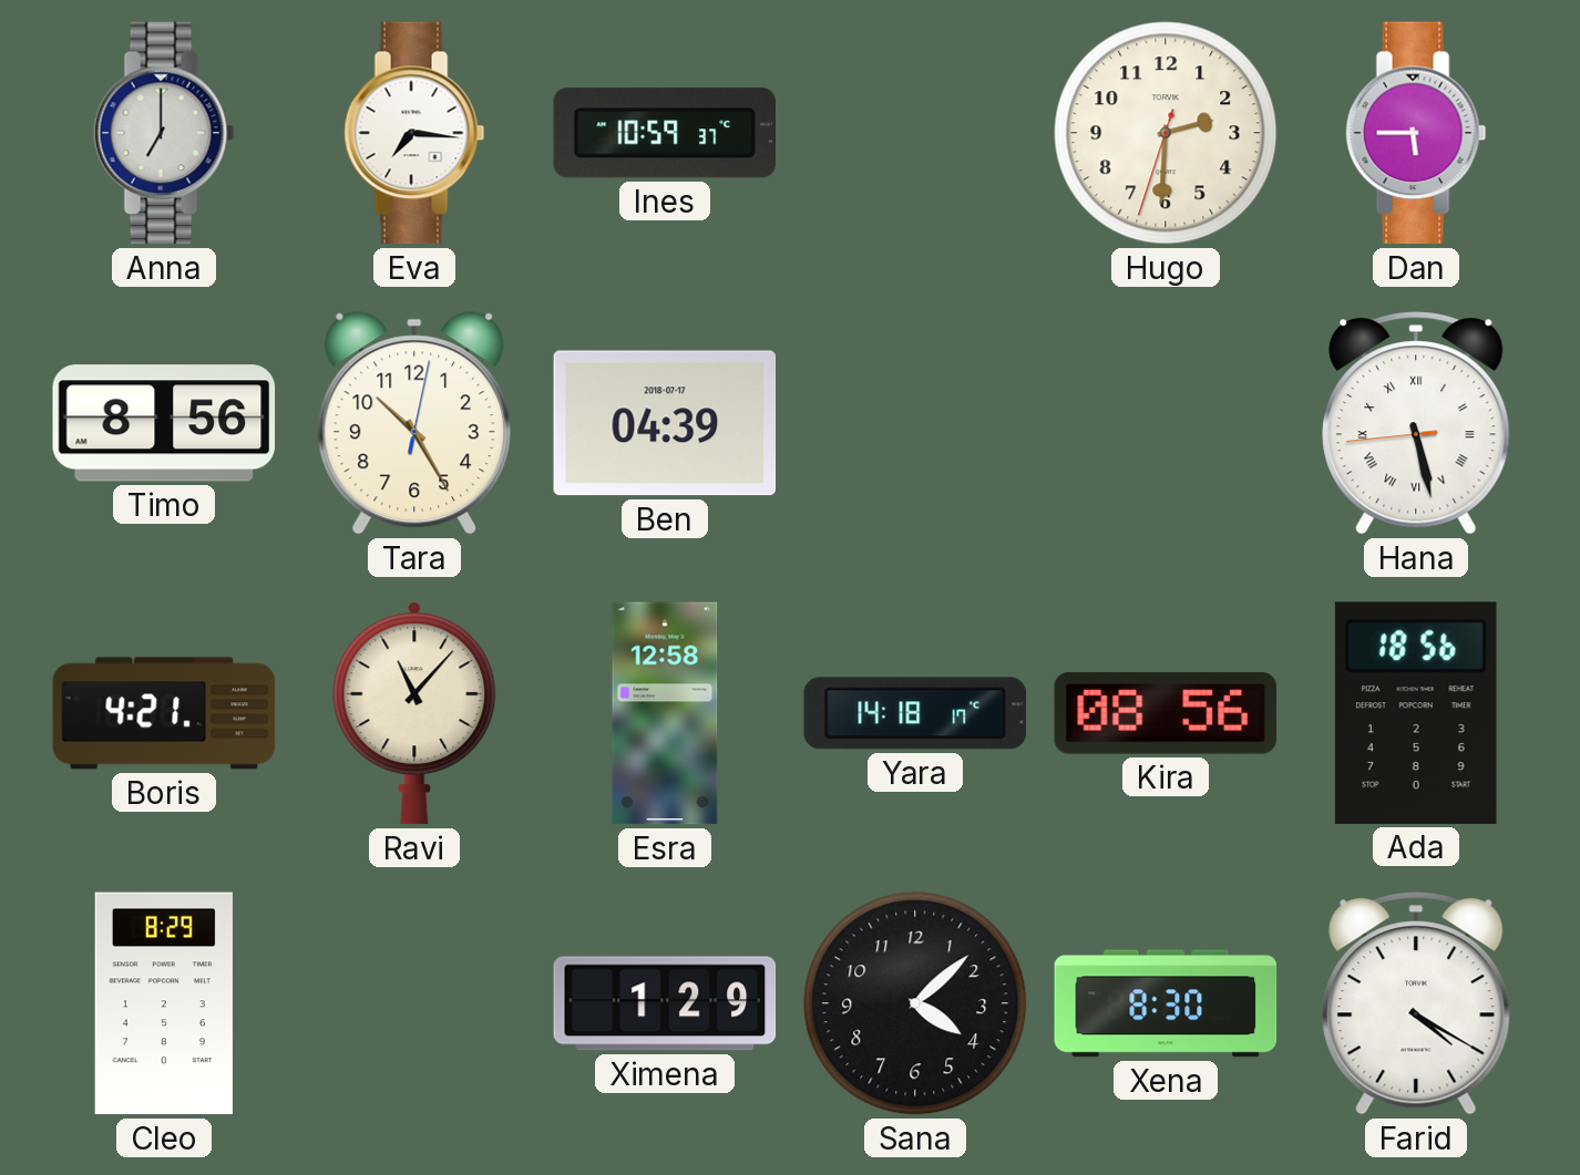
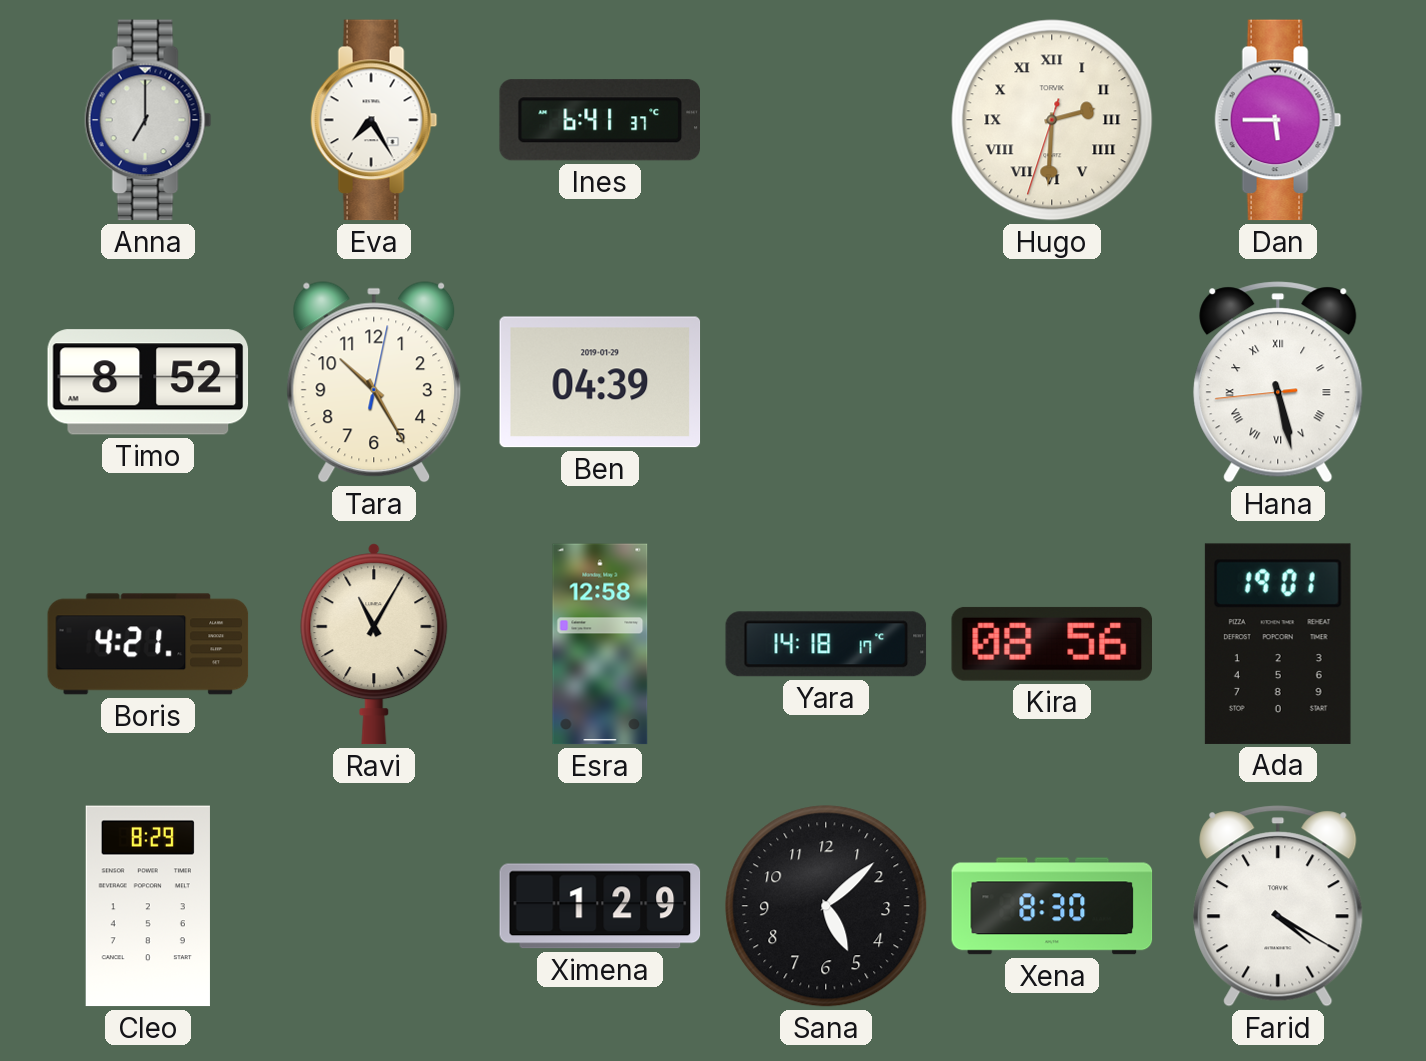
Eva: 7:16 -> 7:25 (374, 120)
Ines: 10:59 -> 6:41 (599, 120)
Hugo numerals: Arabic -> Roman (1052, 120)
Timo: 8:56 -> 8:52 (148, 382)
Ben date: 2018-07-17 -> 2019-01-29 (600, 382)
Ravi: 11:07 -> 11:05 (374, 644)
Ada: 18:56 -> 19:01 (1278, 644)
Sana: 4:08 -> 5:08 (826, 906)
